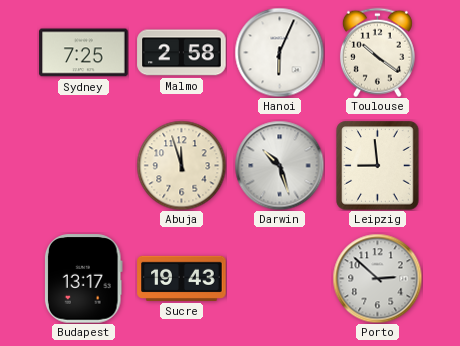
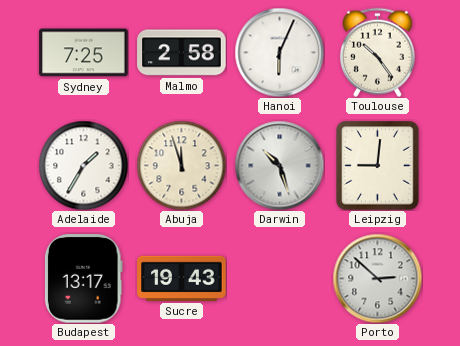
Toulouse: 10:21 -> 10:24 (377, 52)
Adelaide: none -> 1:35 (83, 165)
Leipzig: 8:59 -> 9:01 (378, 166)
